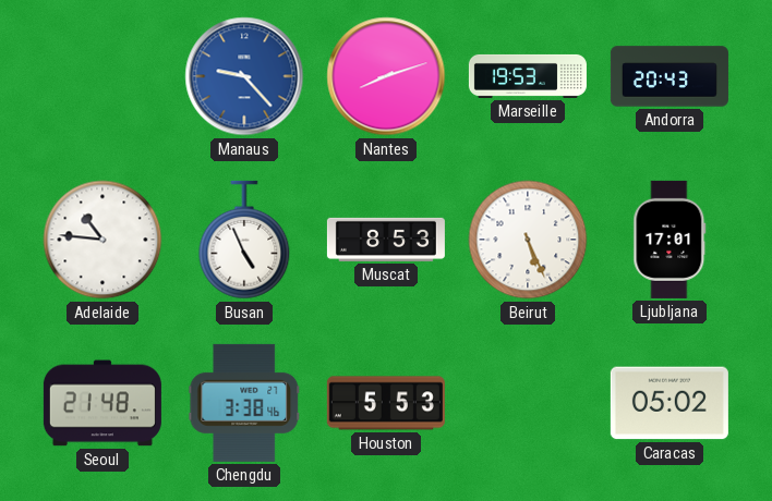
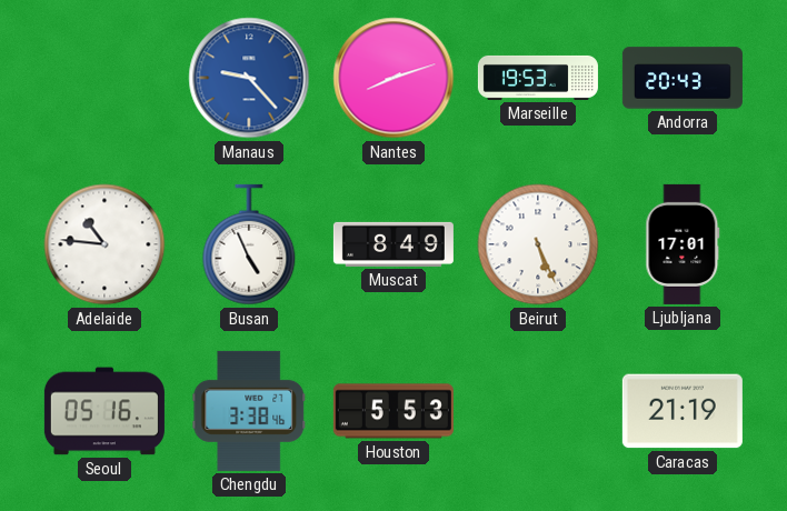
Muscat: 8:53 -> 8:49 (393, 244)
Seoul: 21:48 -> 05:16 (104, 411)
Caracas: 05:02 -> 21:19 (683, 411)
